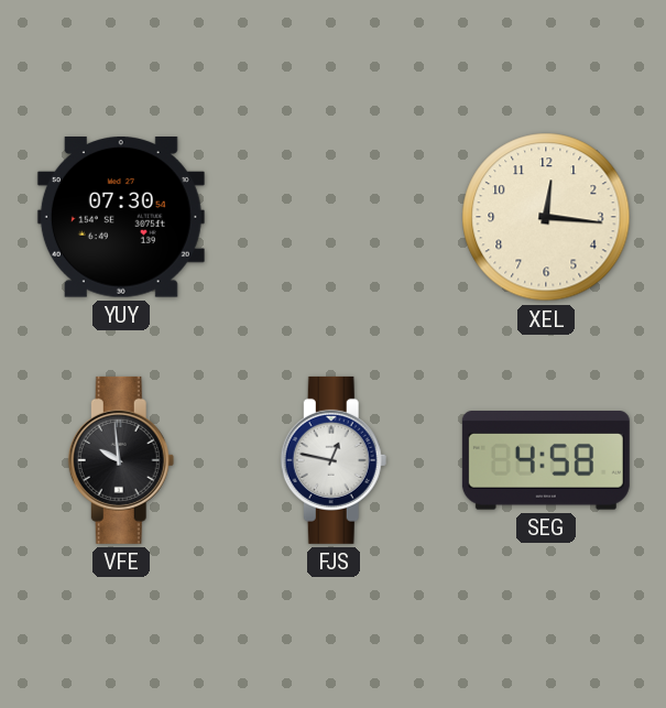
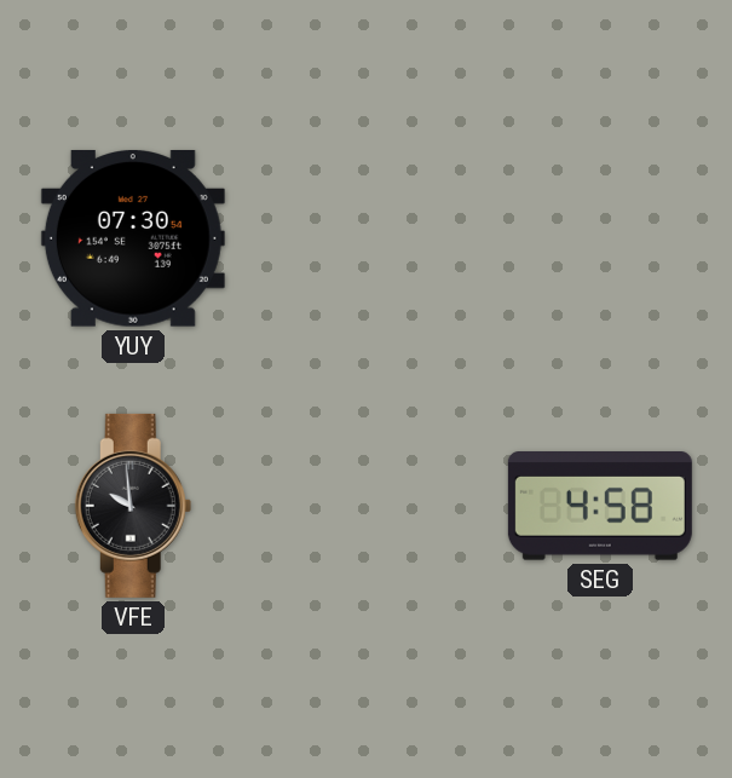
XEL: 12:16 -> none (546, 217)
FJS: 12:47 -> none (334, 460)
